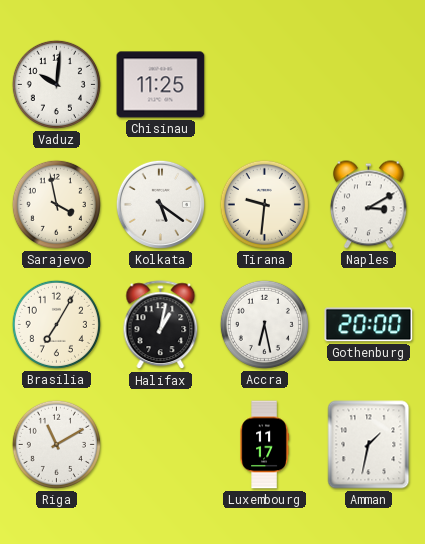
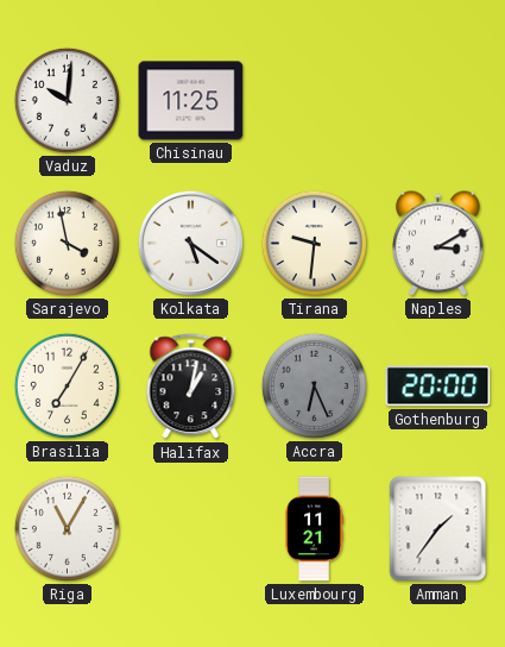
Accra: 6:28 -> 6:26 (314, 385)
Accra dial: white -> grey (314, 385)
Riga: 11:10 -> 11:05 (67, 528)
Luxembourg: 11:17 -> 11:21 (314, 529)
Amman: 1:32 -> 1:36 (438, 529)
